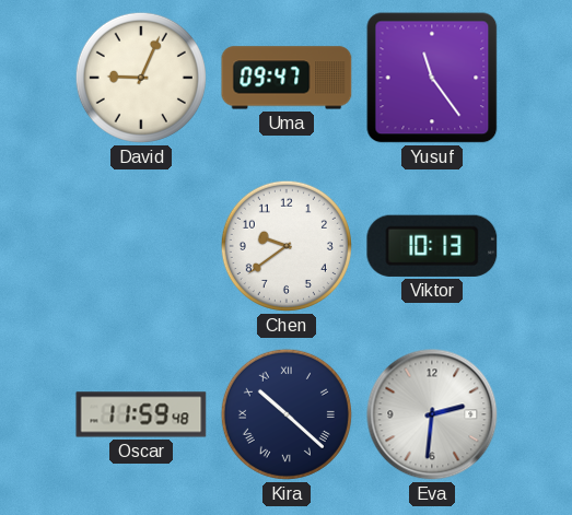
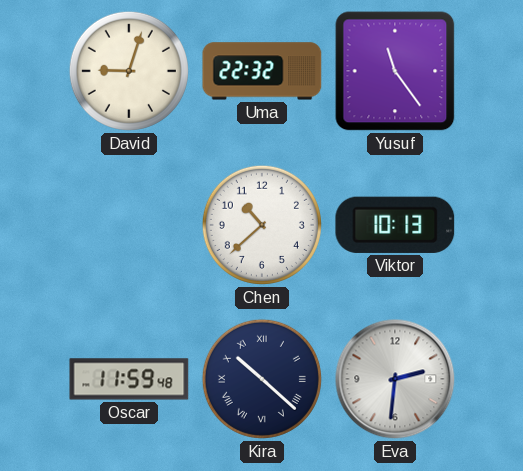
David: 9:04 -> 9:03 (129, 71)
Uma: 09:47 -> 22:32 (262, 71)
Chen: 9:39 -> 10:38 (262, 225)
